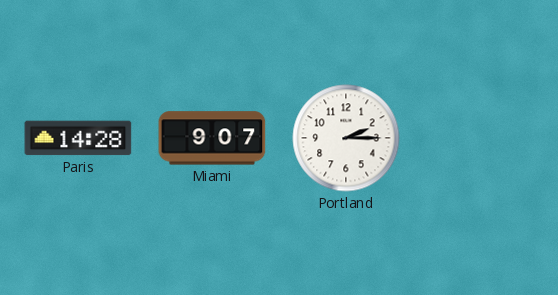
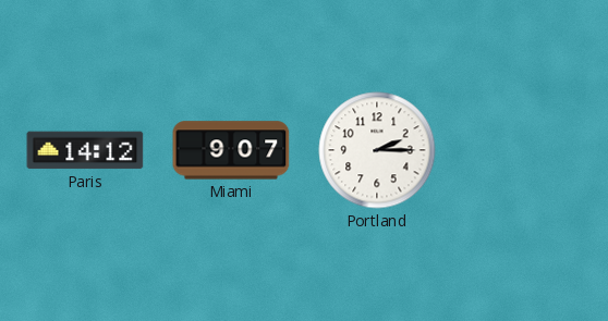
Paris: 14:28 -> 14:12 (85, 150)
